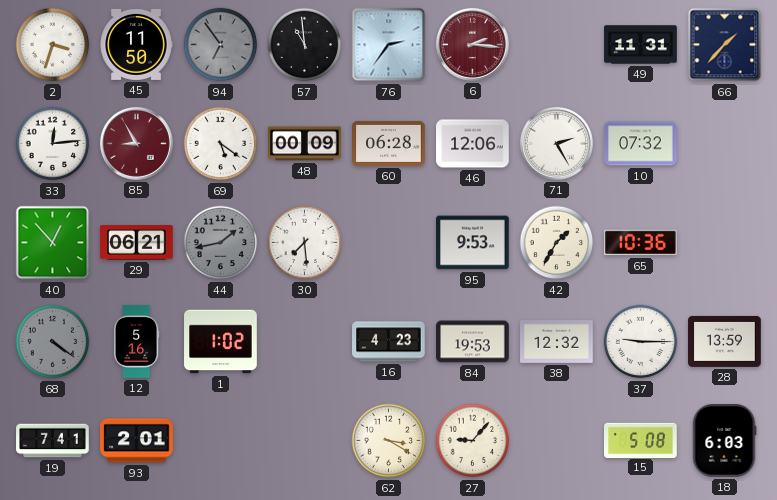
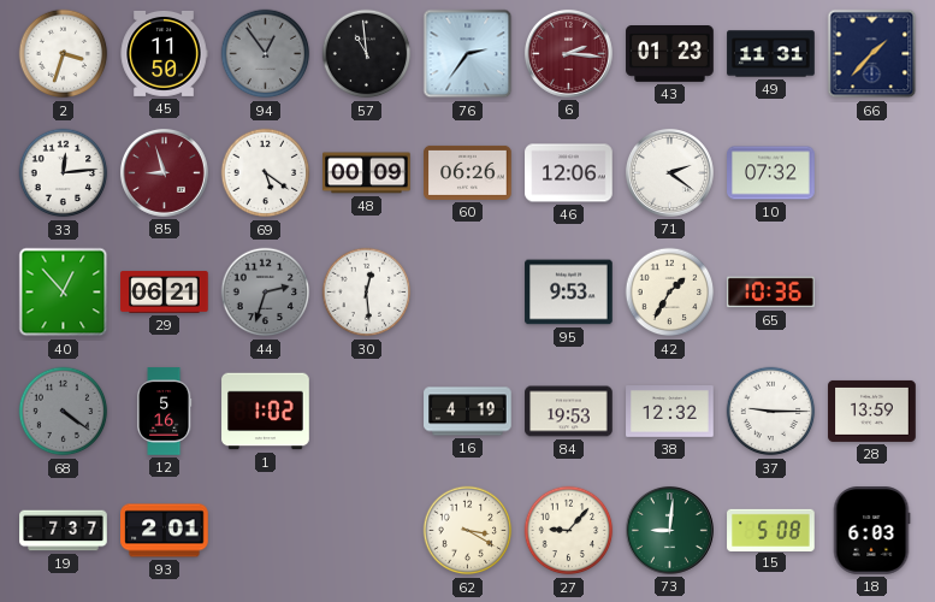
94: 6:54 -> 12:54 (266, 54)
43: none -> 01:23 (670, 54)
85: 8:55 -> 8:57 (164, 172)
60: 06:28 -> 06:26 (468, 172)
71: 2:25 -> 2:21 (669, 172)
44: 1:43 -> 2:33 (266, 293)
30: 7:29 -> 12:29 (367, 293)
16: 4:23 -> 4:19 (468, 412)
19: 7:41 -> 7:37 (64, 531)
73: none -> 9:01 (669, 530)
